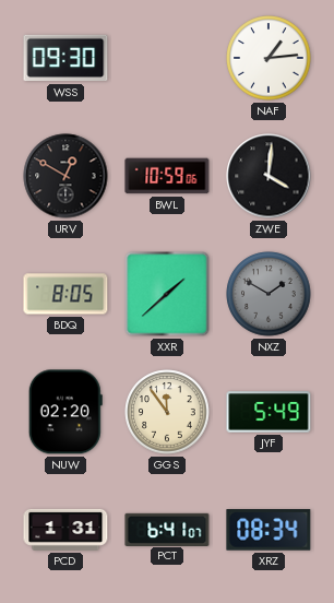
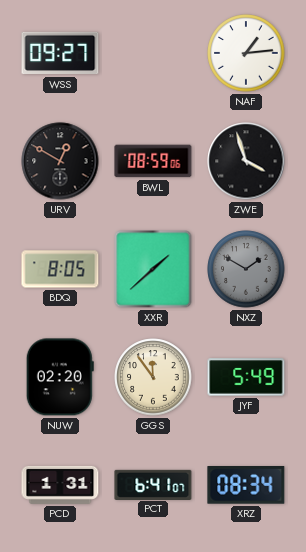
WSS: 09:30 -> 09:27 (60, 53)
BWL: 10:59 -> 08:59 (153, 161)
ZWE: 4:01 -> 3:57 (246, 161)
